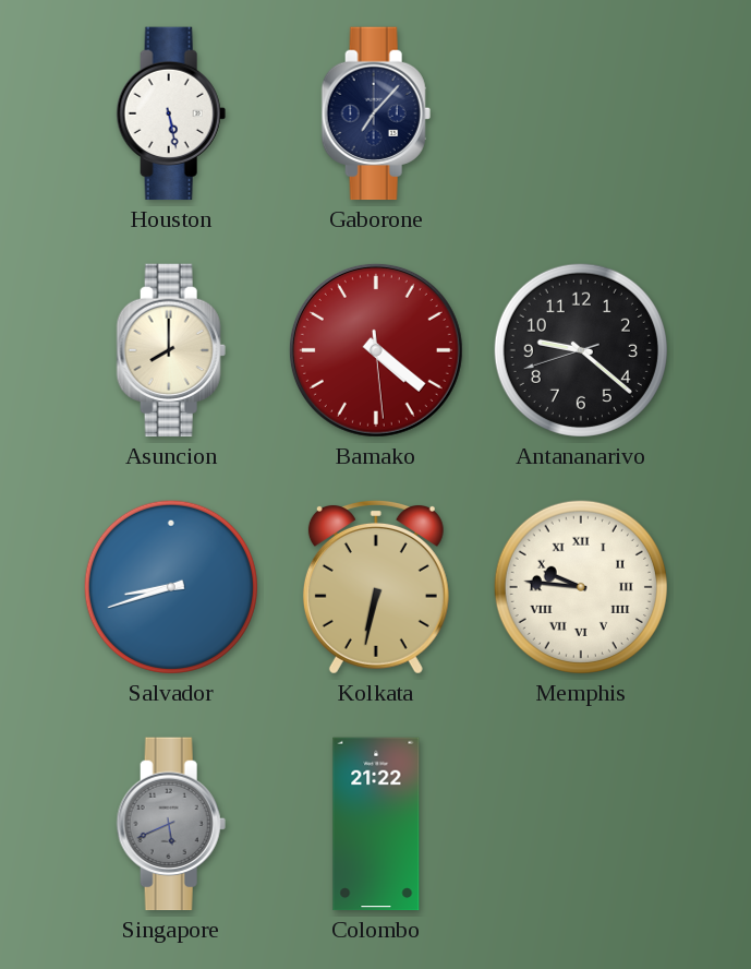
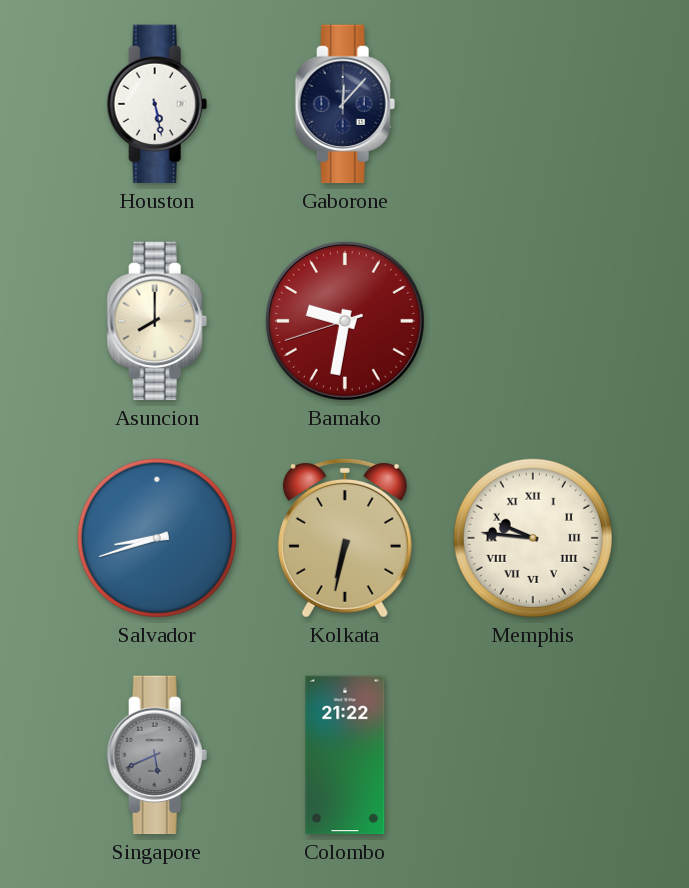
Gaborone: 7:07 -> 12:07 (345, 104)
Bamako: 4:21 -> 9:31 (345, 321)
Antananarivo: 9:21 -> none (581, 350)
